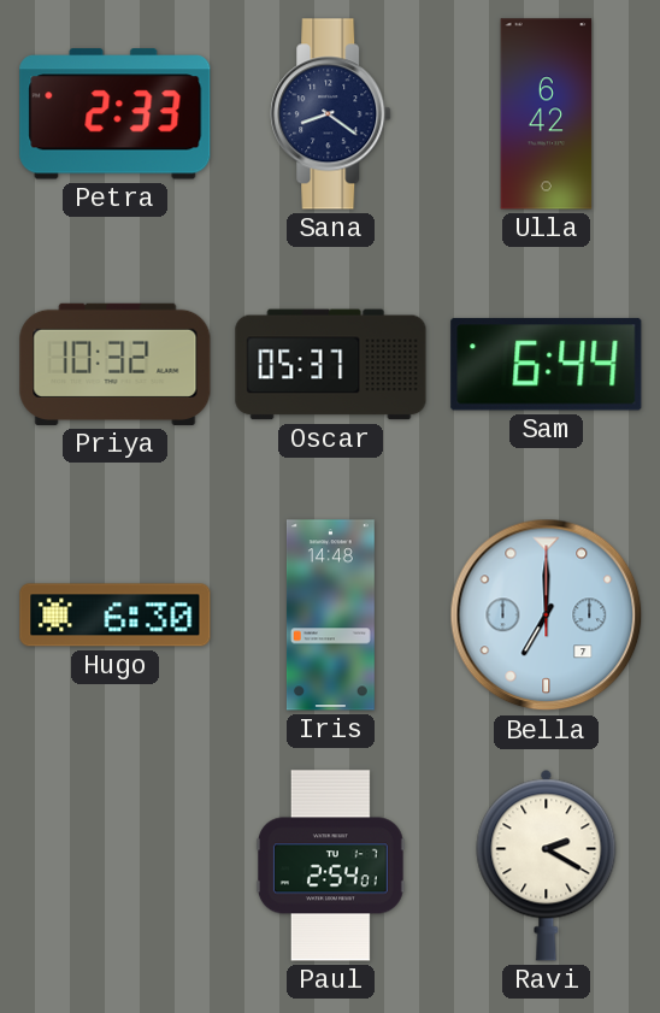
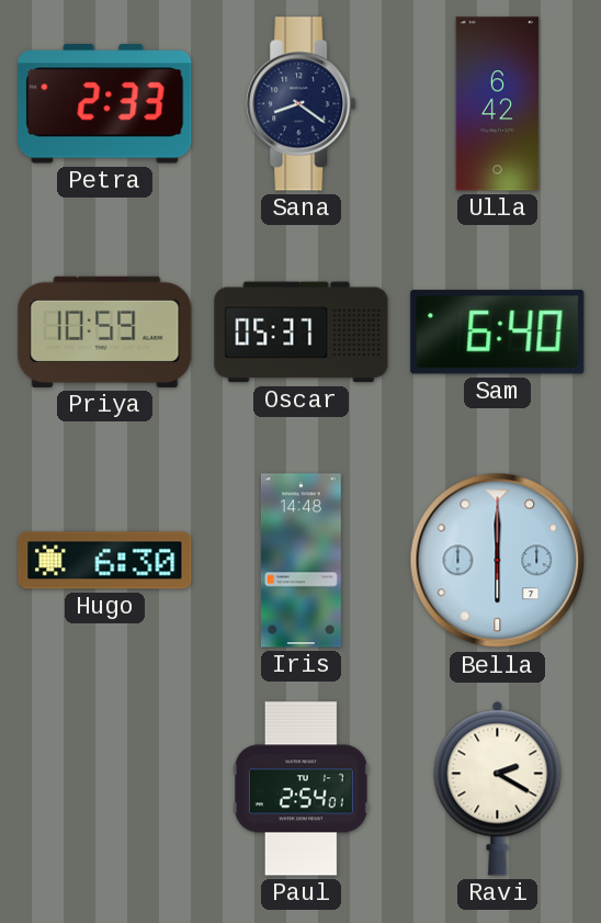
Priya: 10:32 -> 10:59 (105, 331)
Sam: 6:44 -> 6:40 (498, 333)
Bella: 7:00 -> 6:00 (498, 561)
